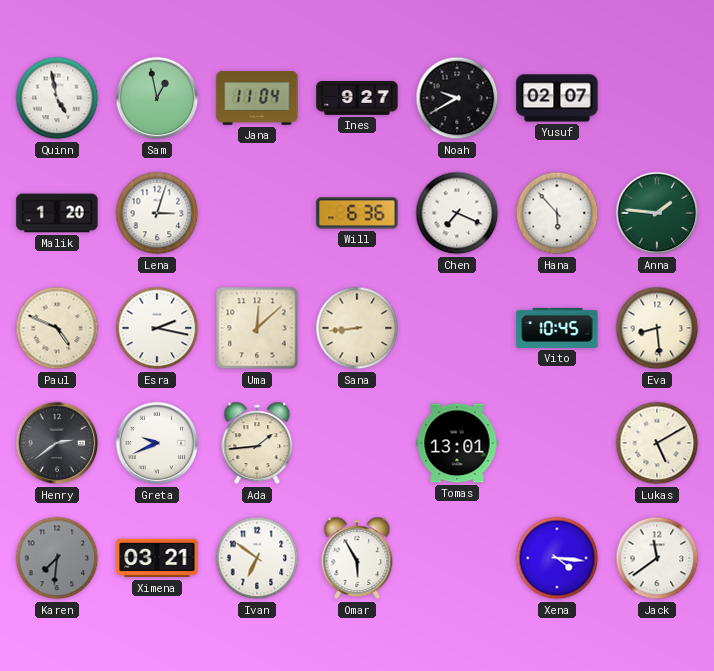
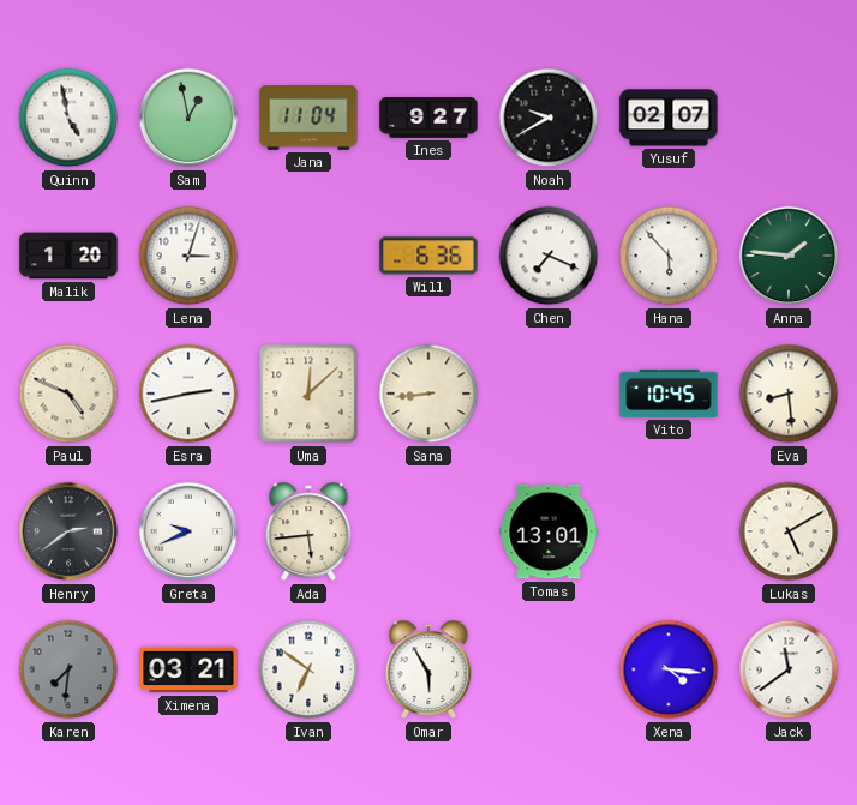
Esra: 2:17 -> 2:43 (188, 394)
Ada: 1:44 -> 5:44 (308, 531)
